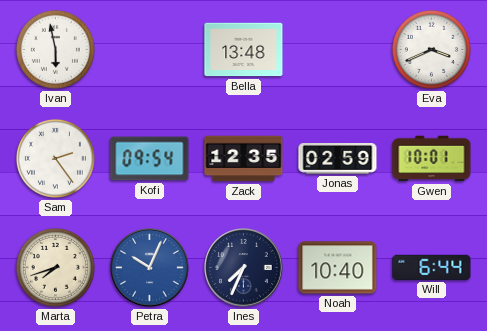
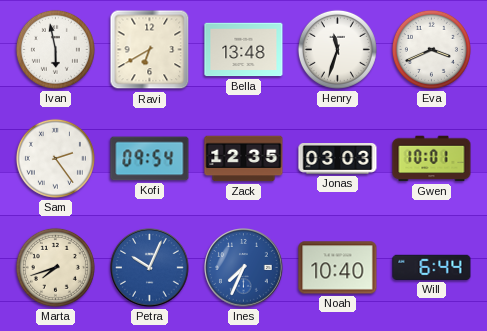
Ravi: none -> 6:40 (150, 50)
Henry: none -> 11:33 (337, 49)
Jonas: 02:59 -> 03:03 (338, 159)
Ines dial: navy -> blue (244, 268)
